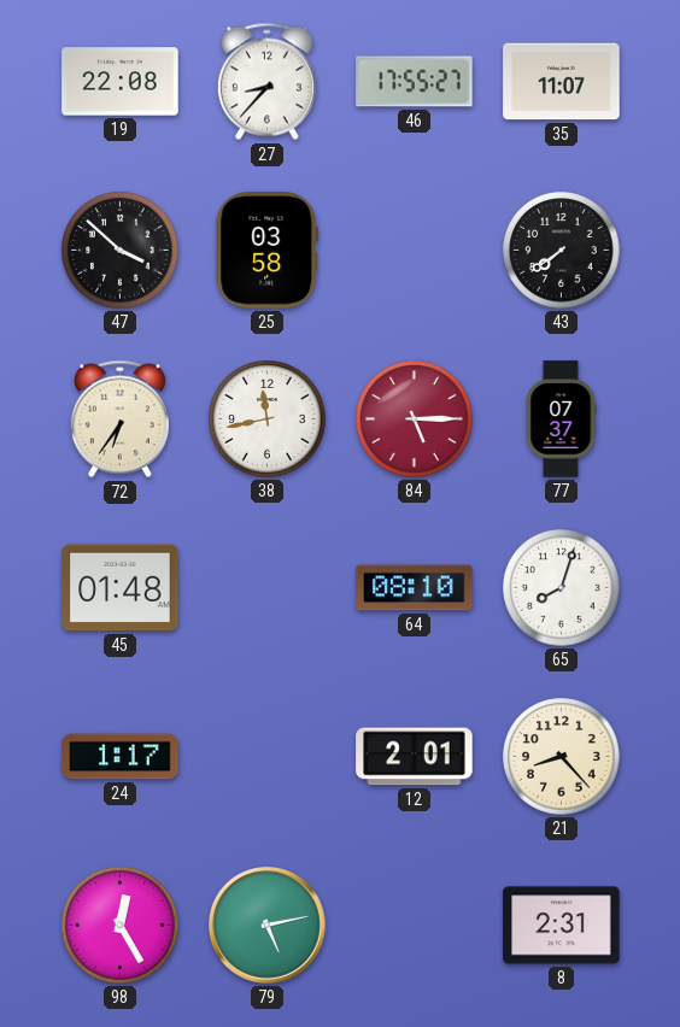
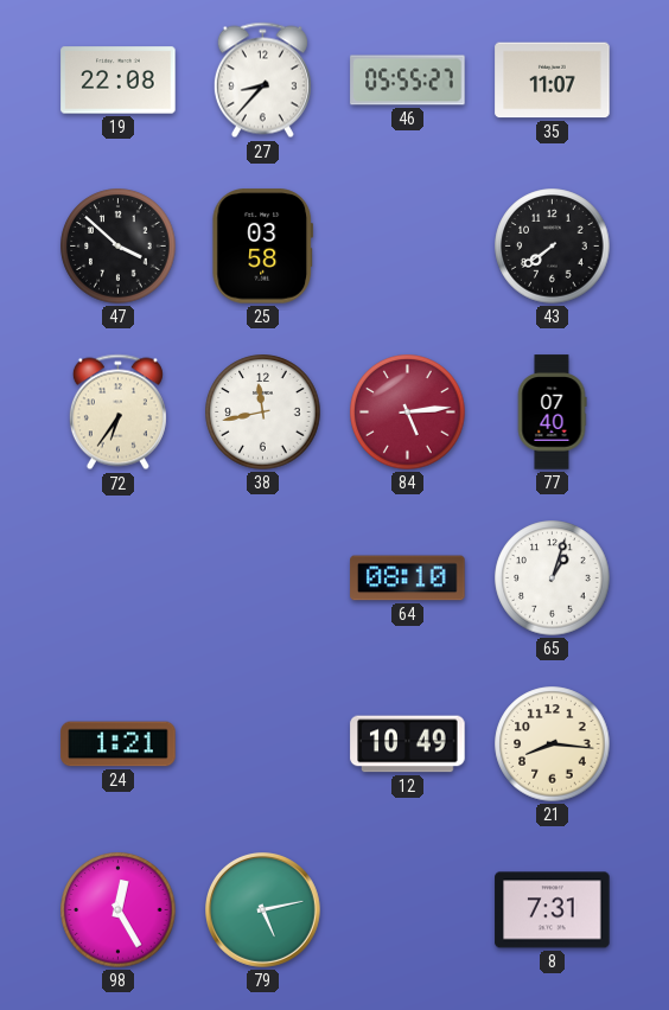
46: 17:55 -> 05:55 (408, 81)
84: 5:15 -> 5:14 (408, 413)
77: 07:37 -> 07:40 (552, 413)
45: 01:48 -> none (121, 588)
65: 8:03 -> 1:03 (553, 578)
24: 1:17 -> 1:21 (119, 744)
12: 2:01 -> 10:49 (408, 744)
21: 8:23 -> 8:16 (553, 744)
8: 2:31 -> 7:31 (553, 910)
